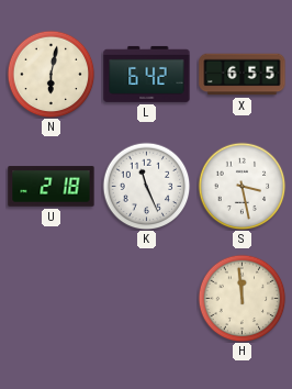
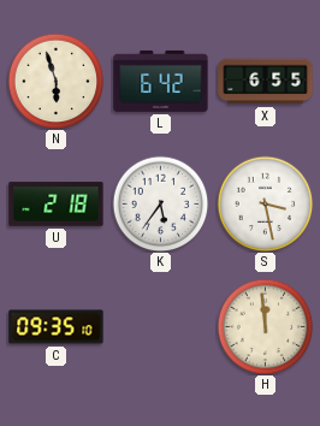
N: 6:02 -> 5:57 (55, 81)
K: 11:26 -> 5:36 (160, 203)
C: none -> 09:35 (57, 327)
